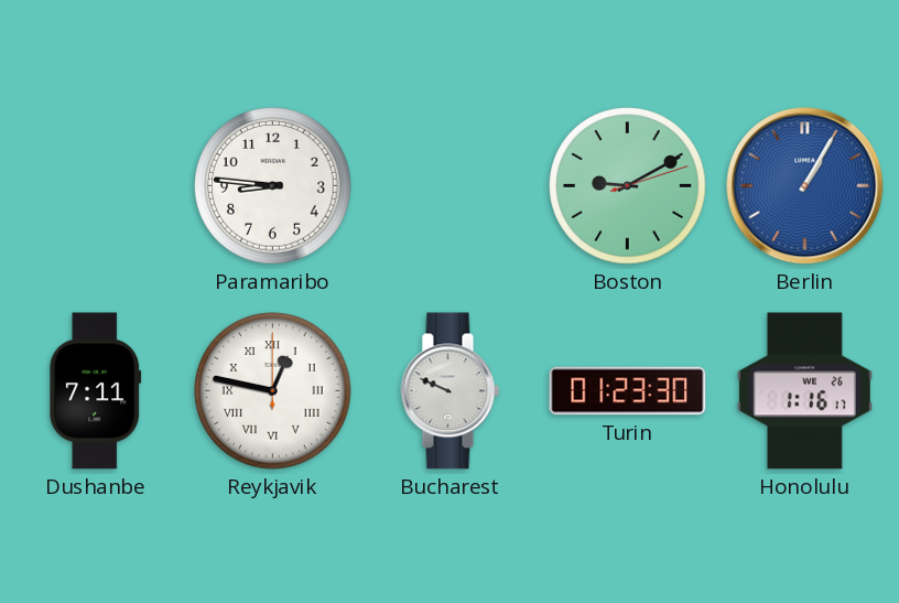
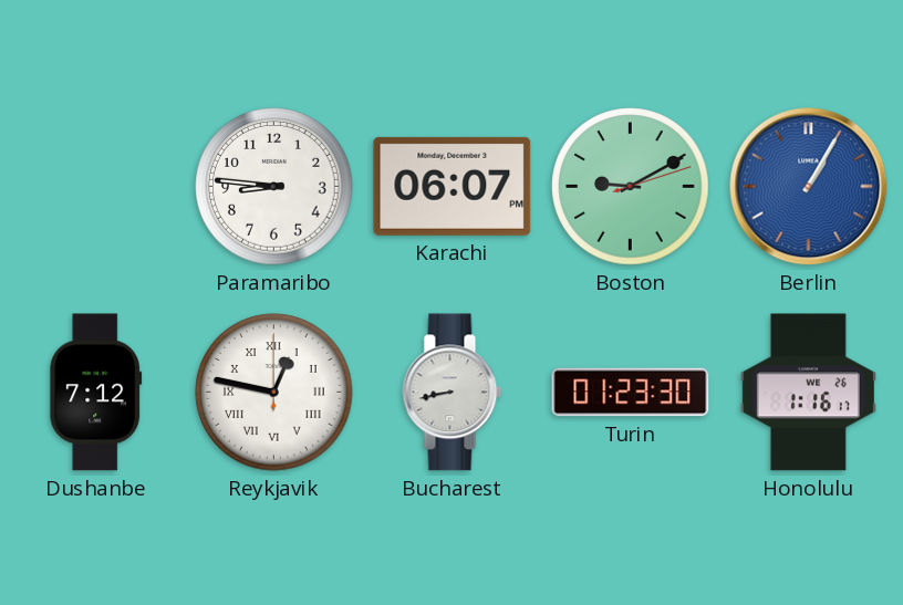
Karachi: none -> 06:07 (453, 186)
Dushanbe: 7:11 -> 7:12 (96, 393)
Bucharest: 9:49 -> 8:43 (453, 393)
